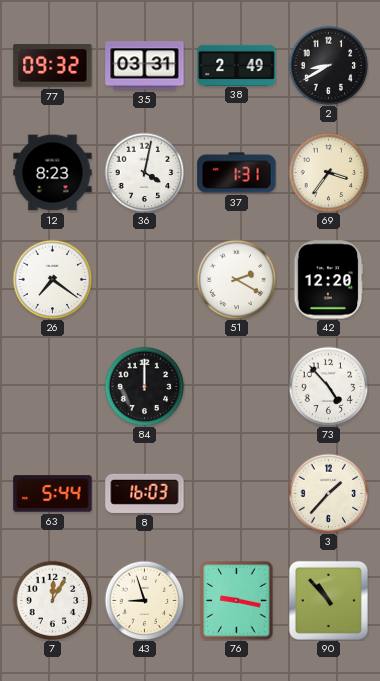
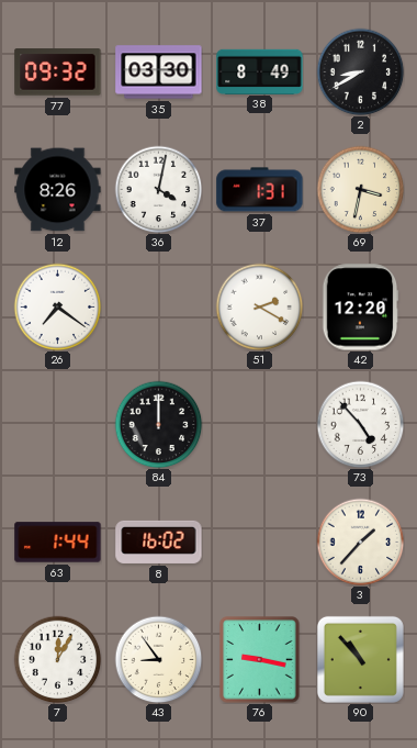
35: 03:31 -> 03:30 (159, 72)
38: 2:49 -> 8:49 (260, 71)
12: 8:23 -> 8:26 (58, 190)
69: 3:36 -> 3:32 (360, 189)
63: 5:44 -> 1:44 (58, 543)
8: 16:03 -> 16:02 (159, 542)
43: 8:57 -> 8:54 (158, 659)
